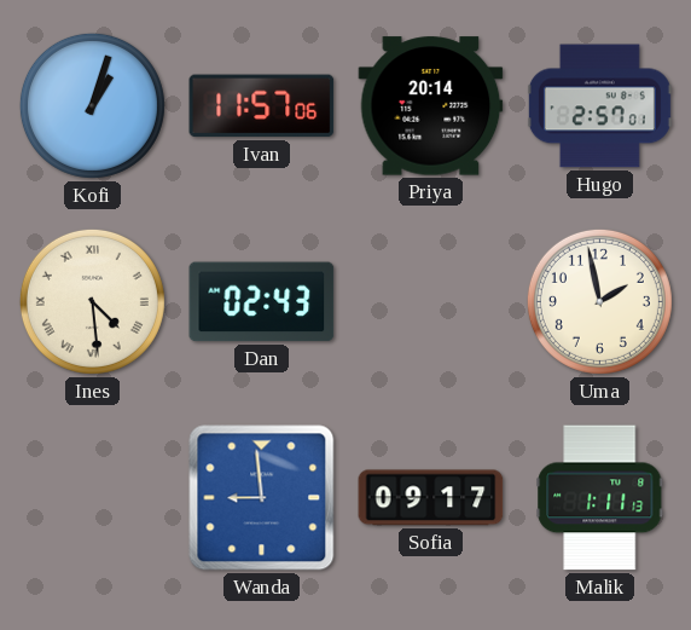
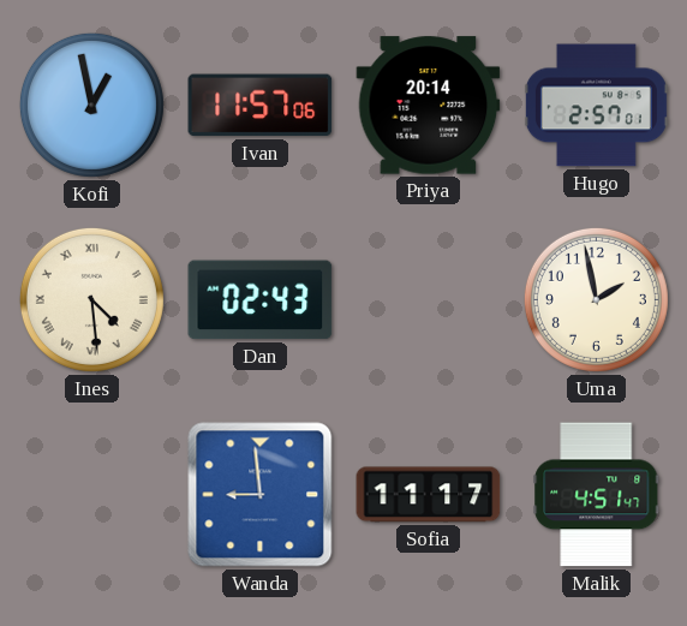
Kofi: 1:03 -> 12:58 (91, 105)
Sofia: 09:17 -> 11:17 (429, 495)
Malik: 1:11 -> 4:51 (597, 495)
